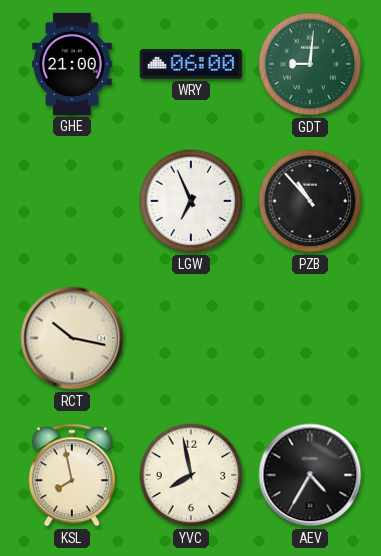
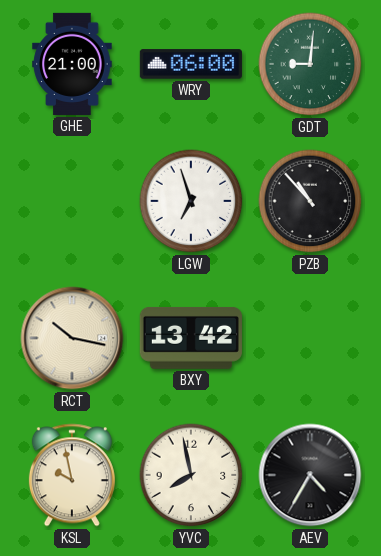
LGW: 6:56 -> 6:57 (191, 201)
BXY: none -> 13:42 (191, 338)
KSL: 7:58 -> 9:58 (72, 475)
